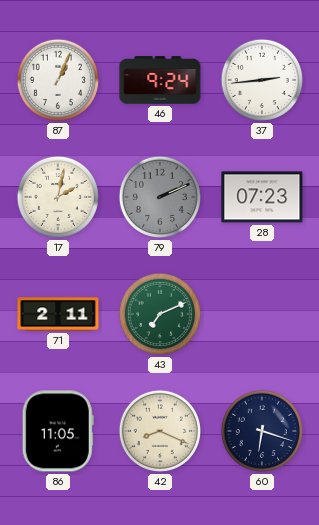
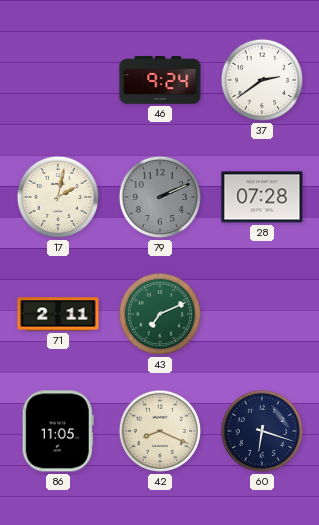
87: 1:04 -> none (58, 80)
37: 2:44 -> 2:39 (262, 80)
28: 07:23 -> 07:28 (262, 197)
